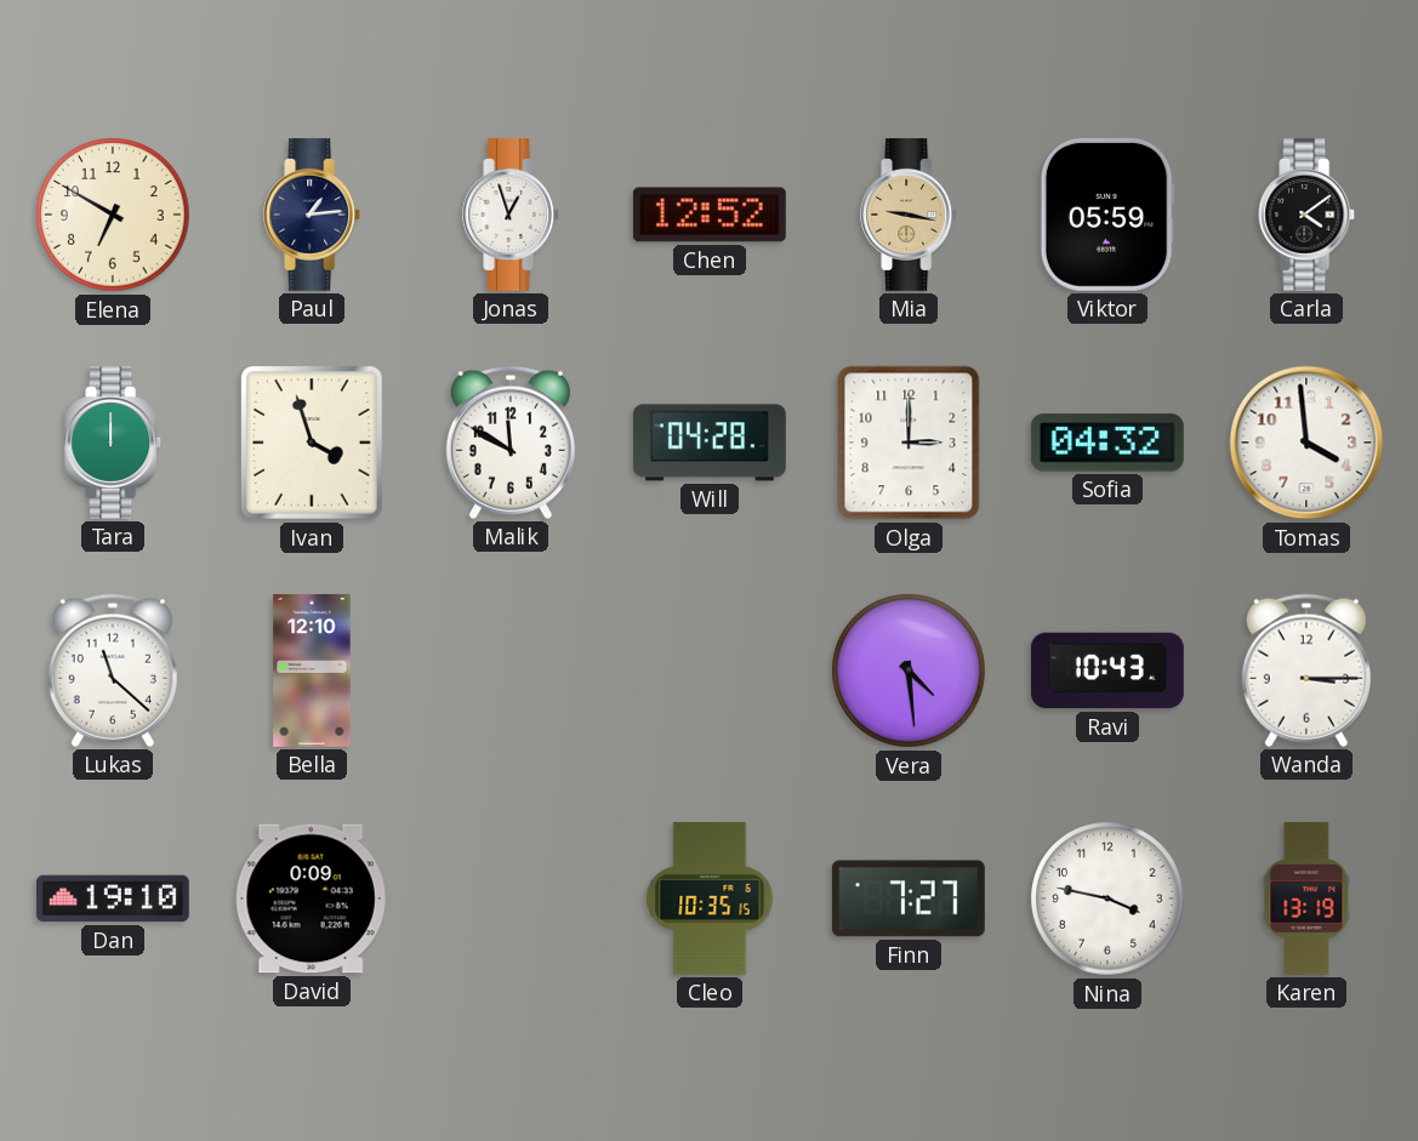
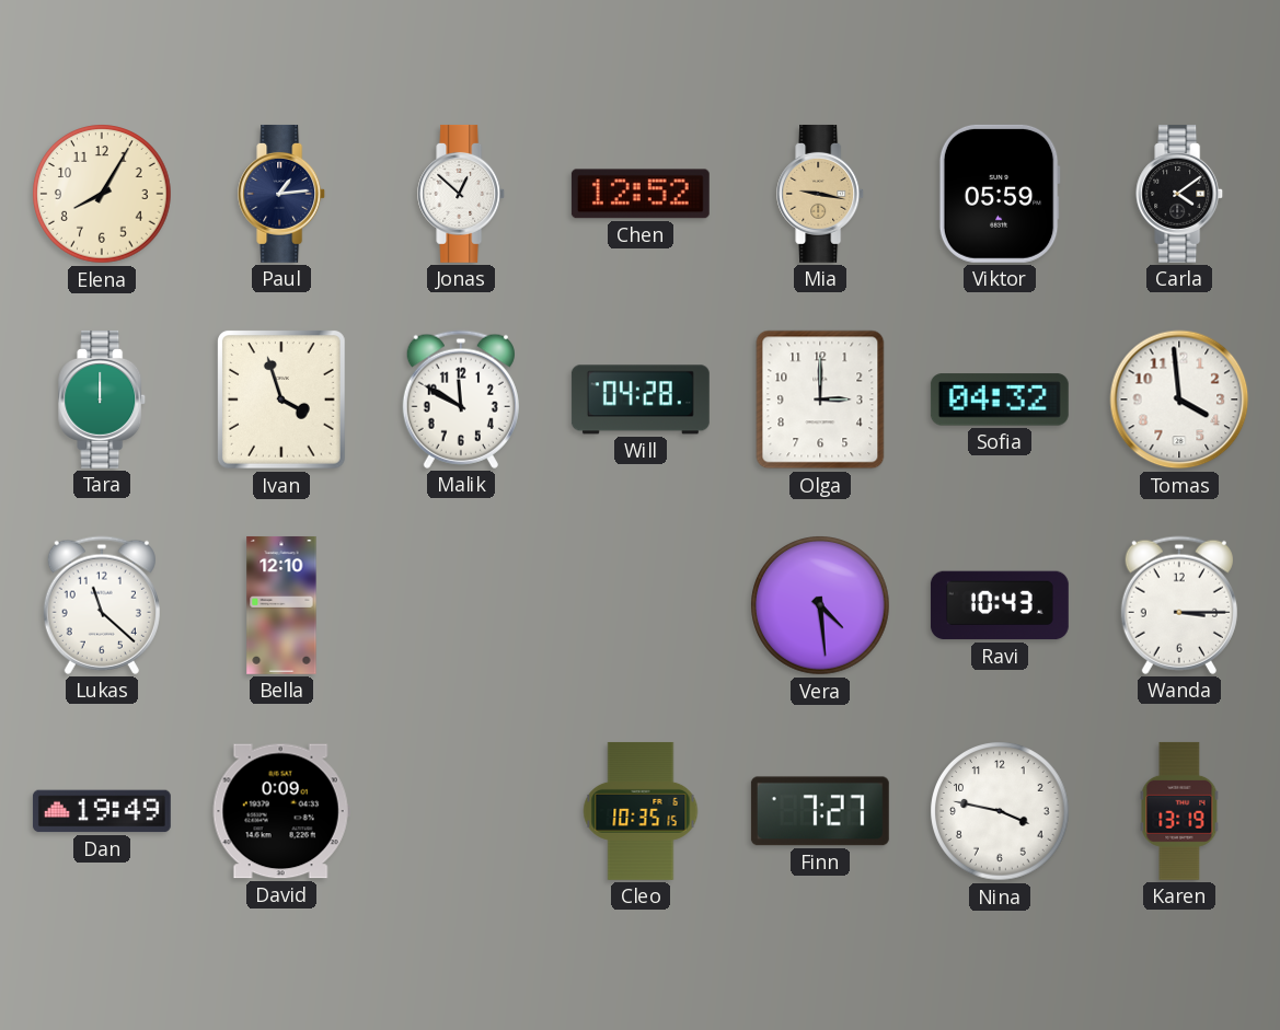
Elena: 6:50 -> 8:05 (102, 194)
Jonas: 12:57 -> 12:52 (462, 194)
Dan: 19:10 -> 19:49 (102, 811)
